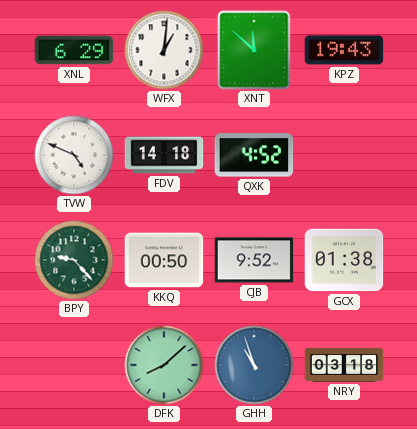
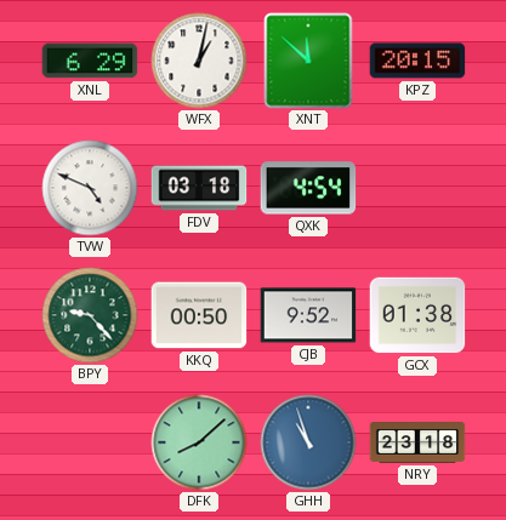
WFX: 1:01 -> 1:02 (199, 61)
KPZ: 19:43 -> 20:15 (417, 61)
FDV: 14:18 -> 03:18 (199, 188)
QXK: 4:52 -> 4:54 (308, 188)
NRY: 03:18 -> 23:18 (417, 444)
